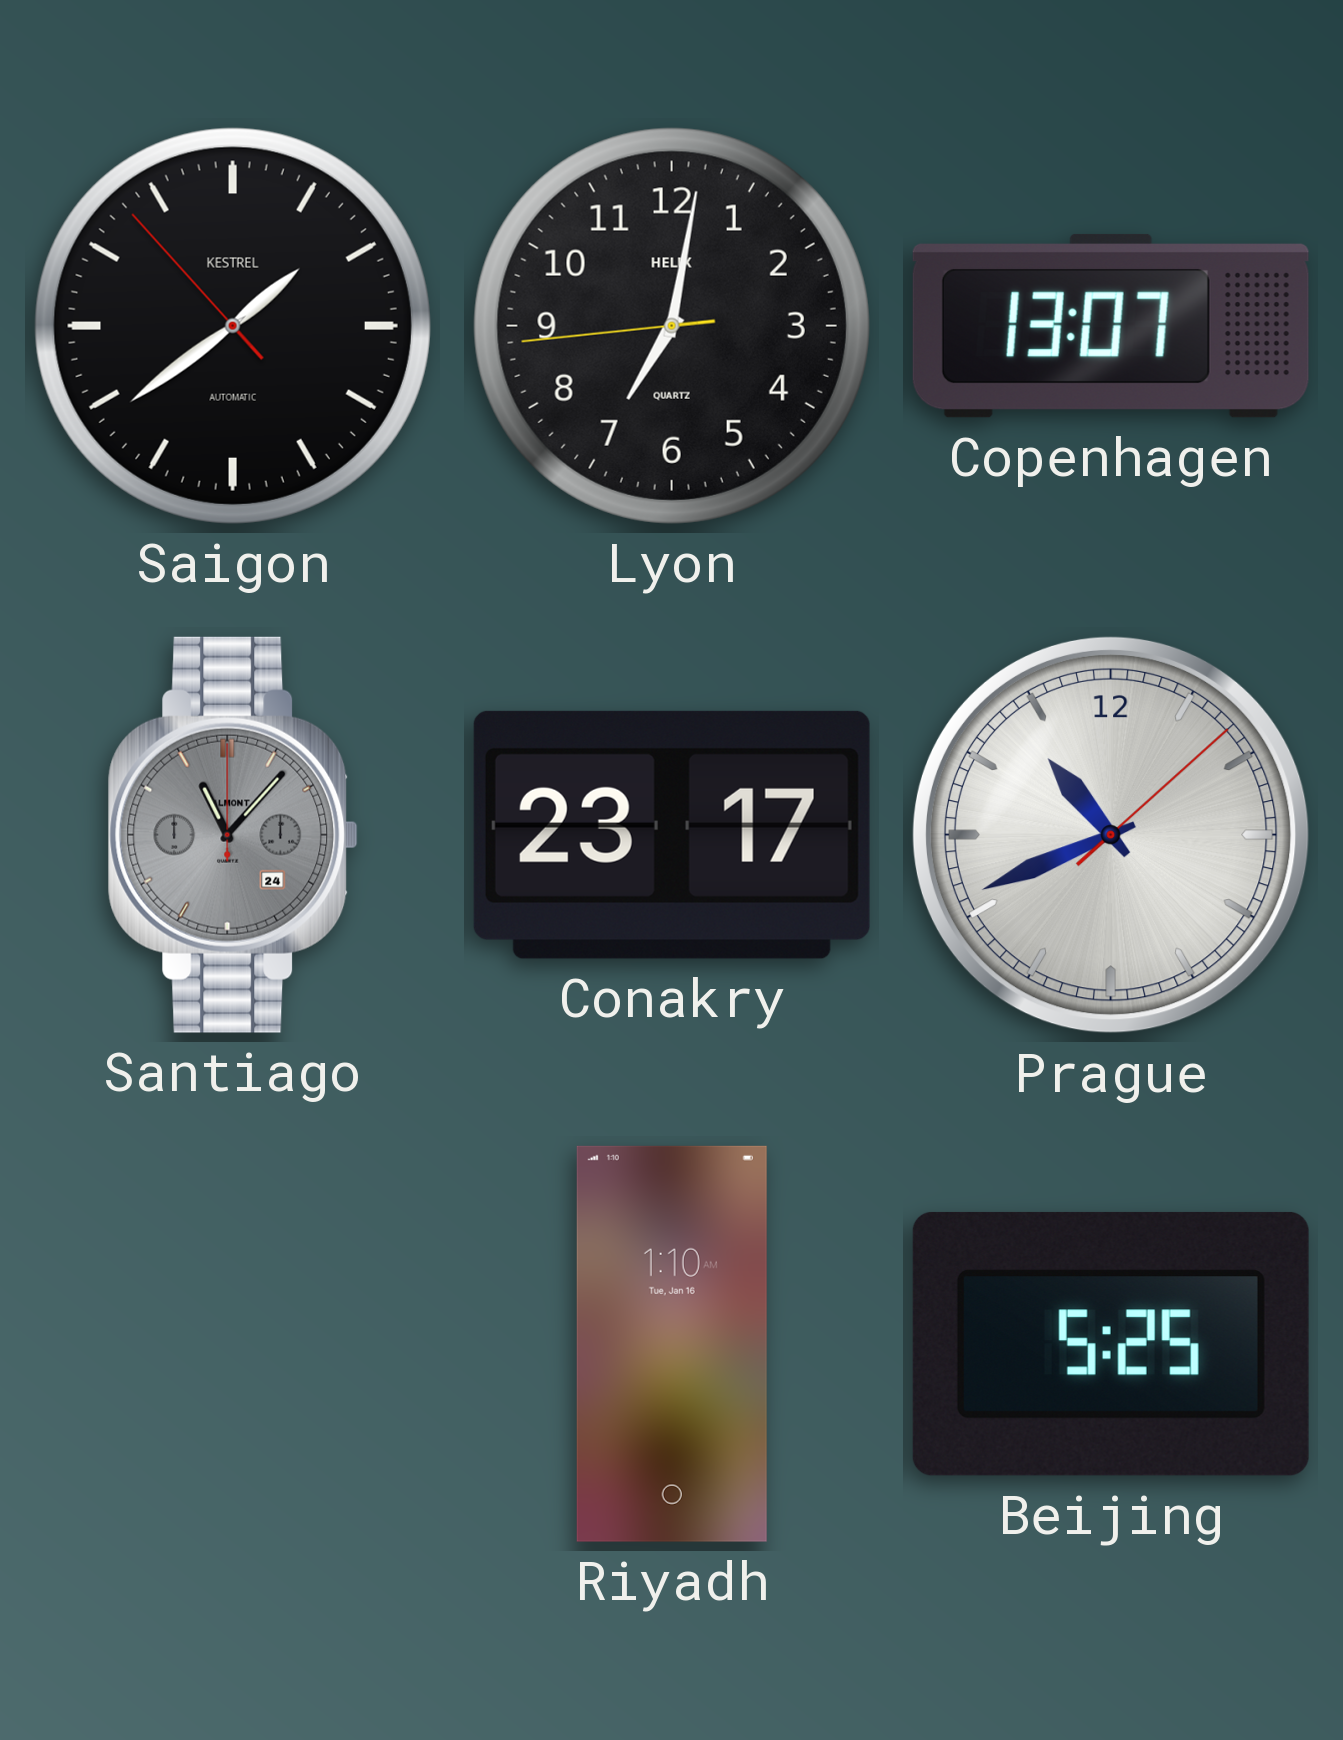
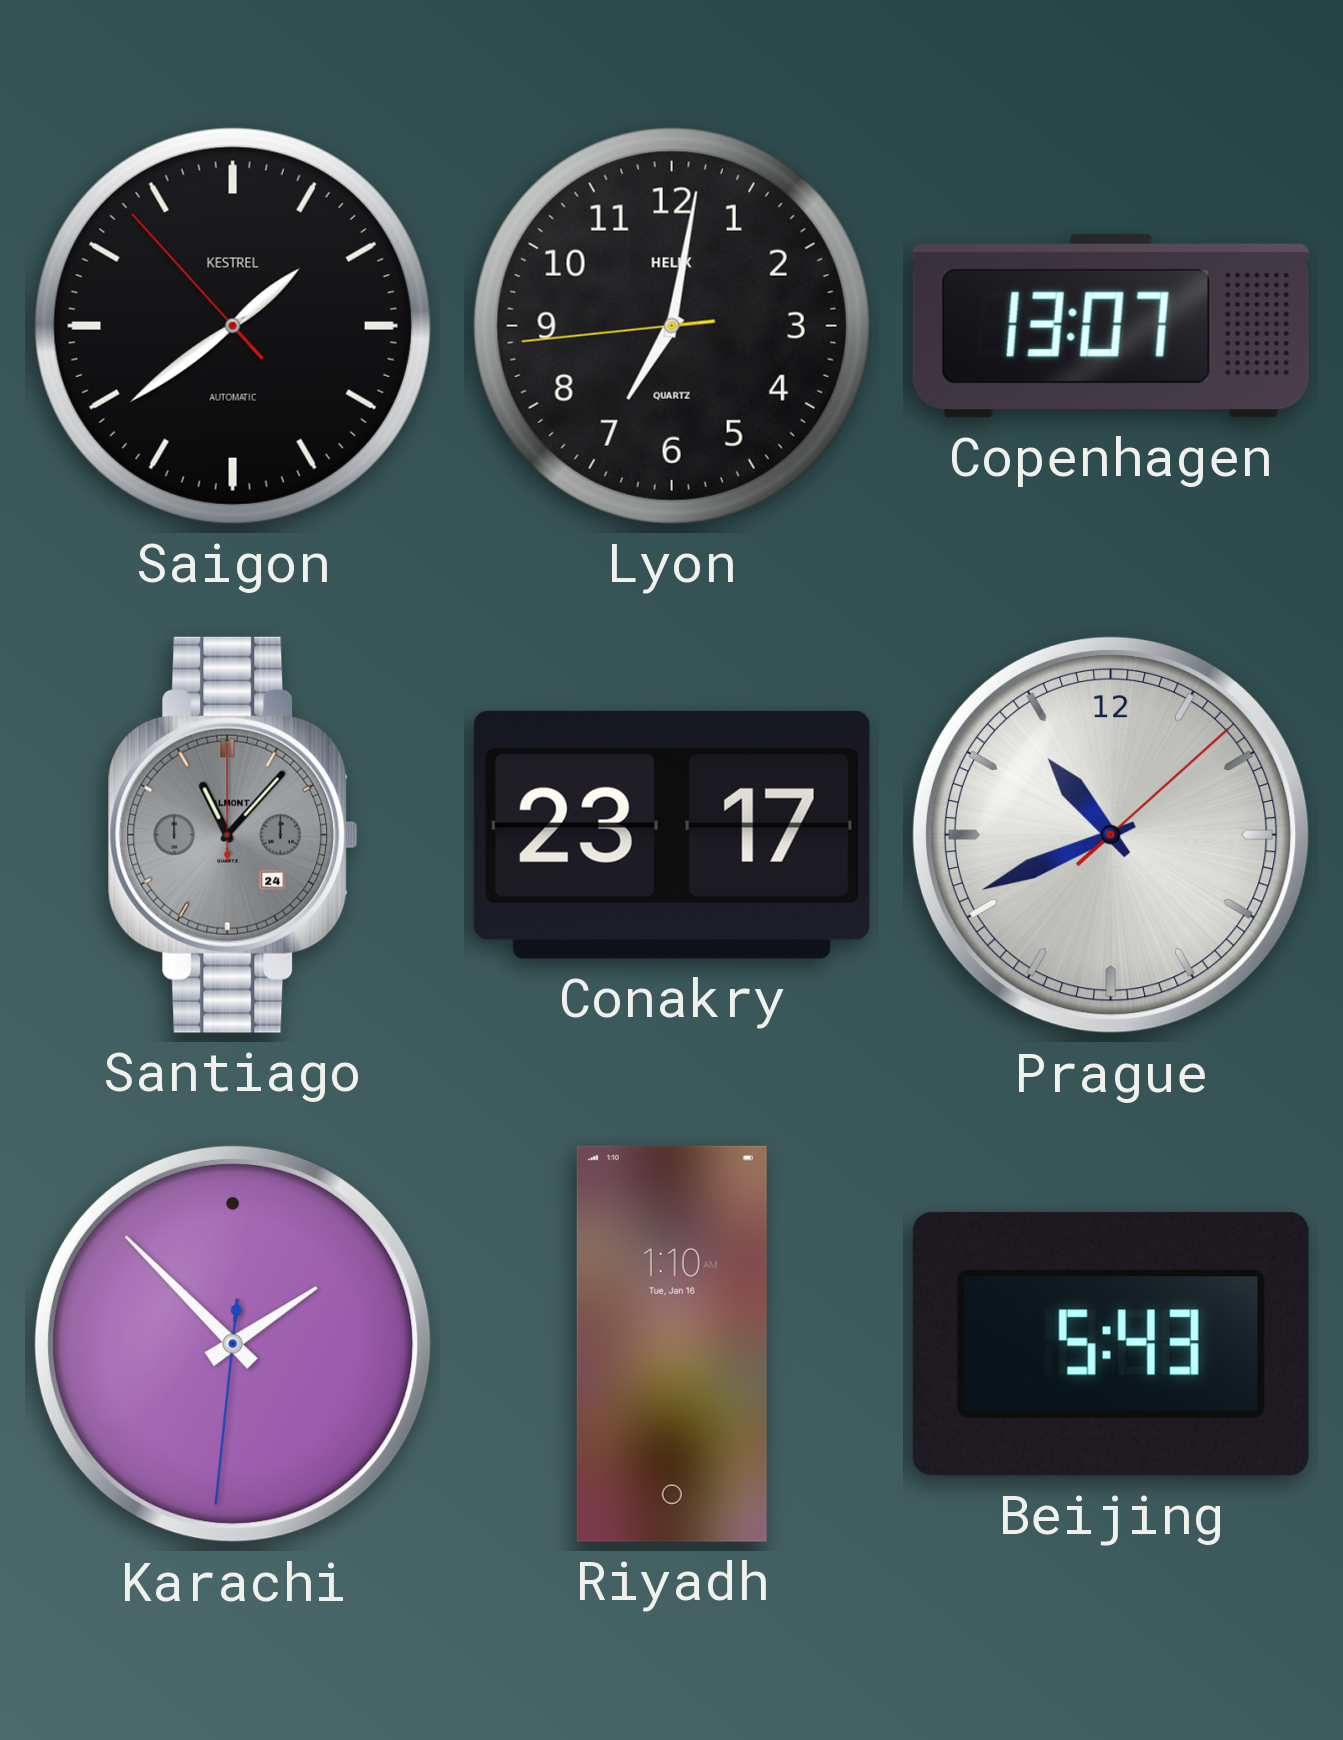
Karachi: none -> 1:52 (233, 1344)
Beijing: 5:25 -> 5:43 (1111, 1344)
